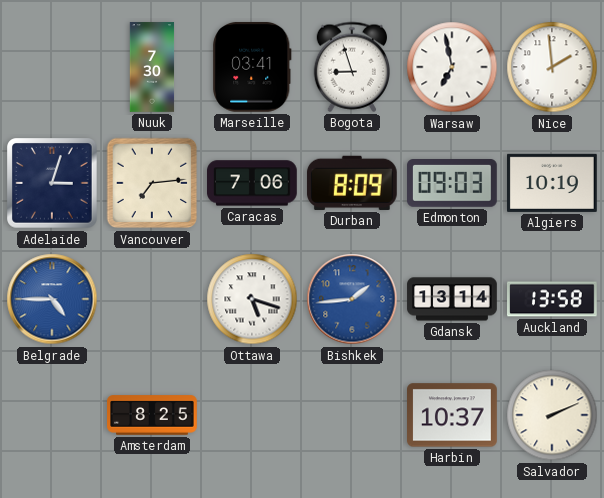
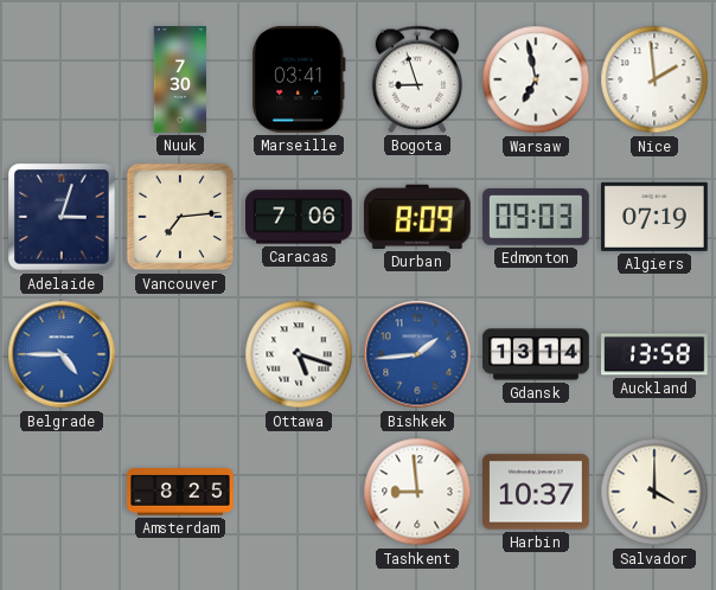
Algiers: 10:19 -> 07:19 (656, 217)
Tashkent: none -> 8:59 (417, 492)
Salvador: 2:11 -> 4:00 (654, 492)
